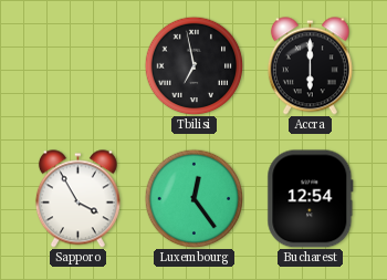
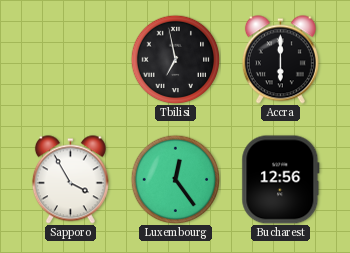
Bucharest: 12:54 -> 12:56 (281, 180)
